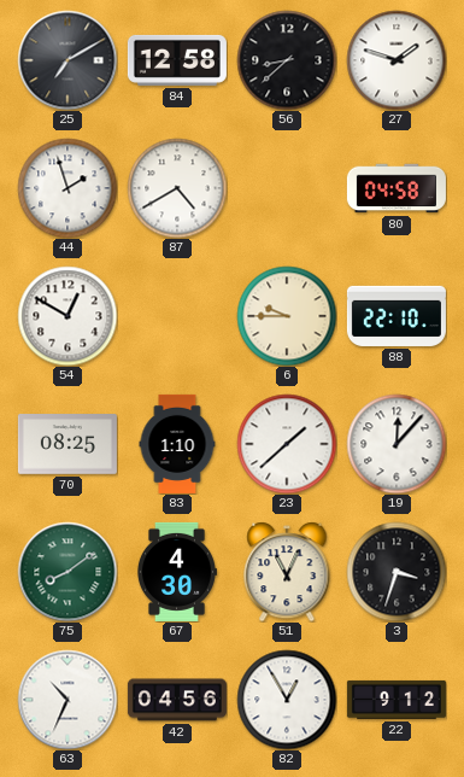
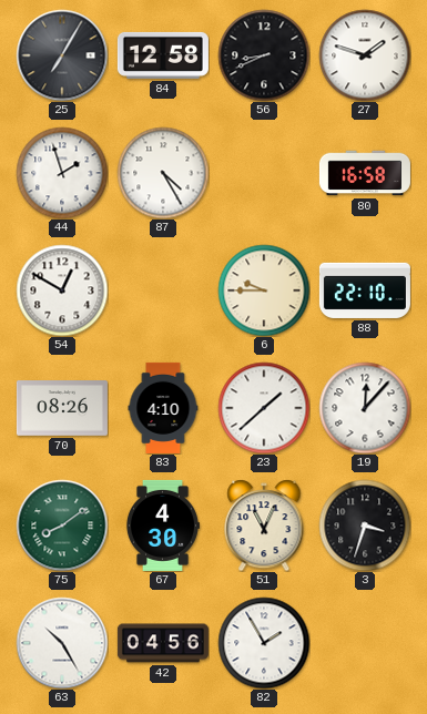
25: 7:10 -> 7:05 (62, 55)
56: 8:38 -> 8:41 (264, 55)
87: 4:40 -> 4:25 (163, 173)
80: 04:58 -> 16:58 (365, 173)
70: 08:25 -> 08:26 (62, 409)
83: 1:10 -> 4:10 (163, 408)
63: 10:34 -> 10:25 (62, 643)
82: 12:55 -> 1:55 (264, 643)
22: 9:12 -> none (397, 700)
